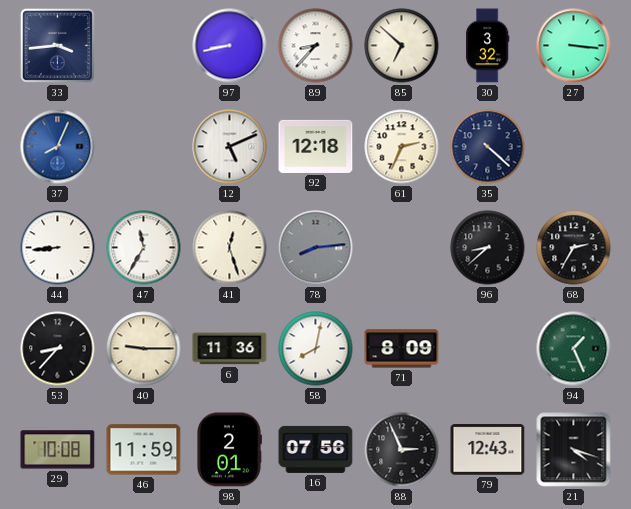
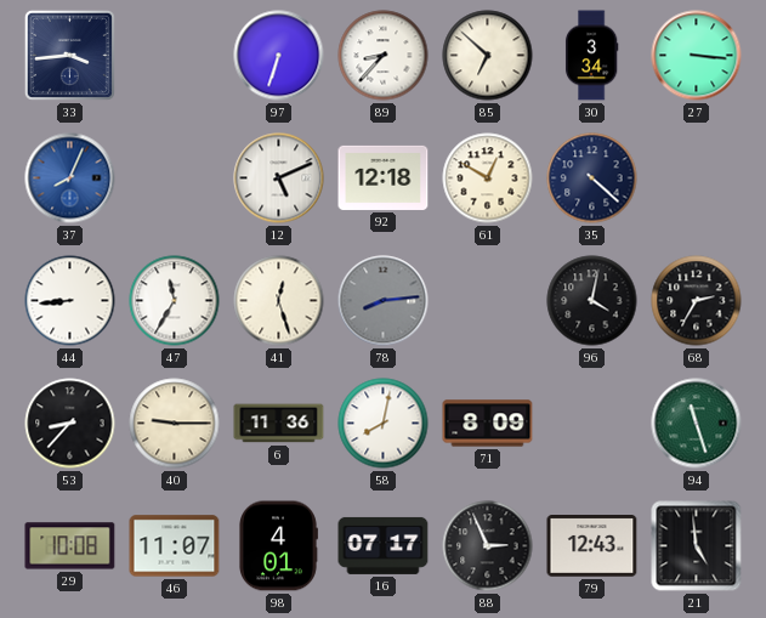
97: 8:43 -> 6:33 (279, 56)
30: 3:32 -> 3:34 (591, 56)
61: 2:34 -> 12:50 (488, 178)
96: 8:38 -> 4:02 (592, 301)
94: 1:26 -> 11:27 (697, 424)
46: 11:59 -> 11:07 (175, 546)
98: 2:01 -> 4:01 (279, 546)
16: 07:56 -> 07:17 (384, 545)
21: 4:18 -> 4:59 (697, 546)
